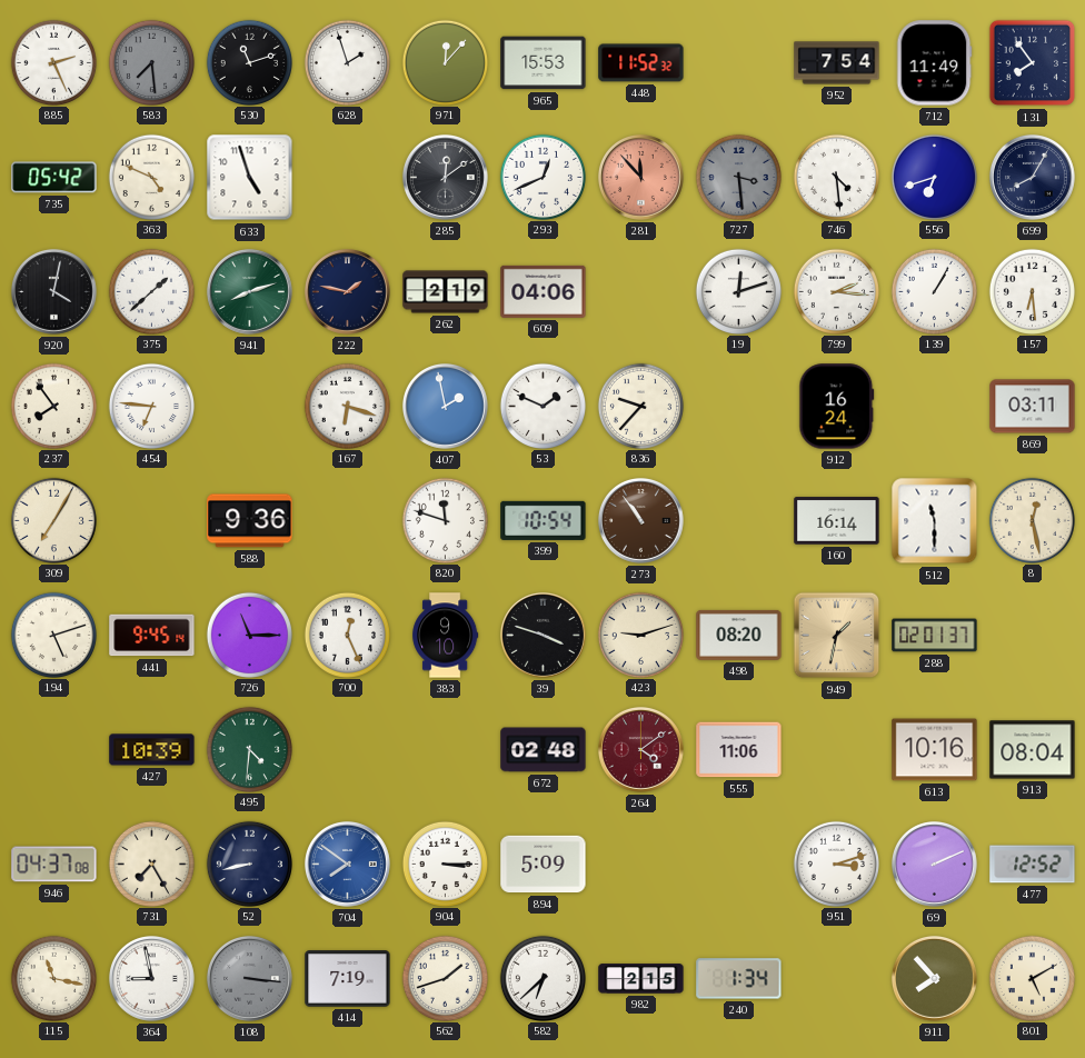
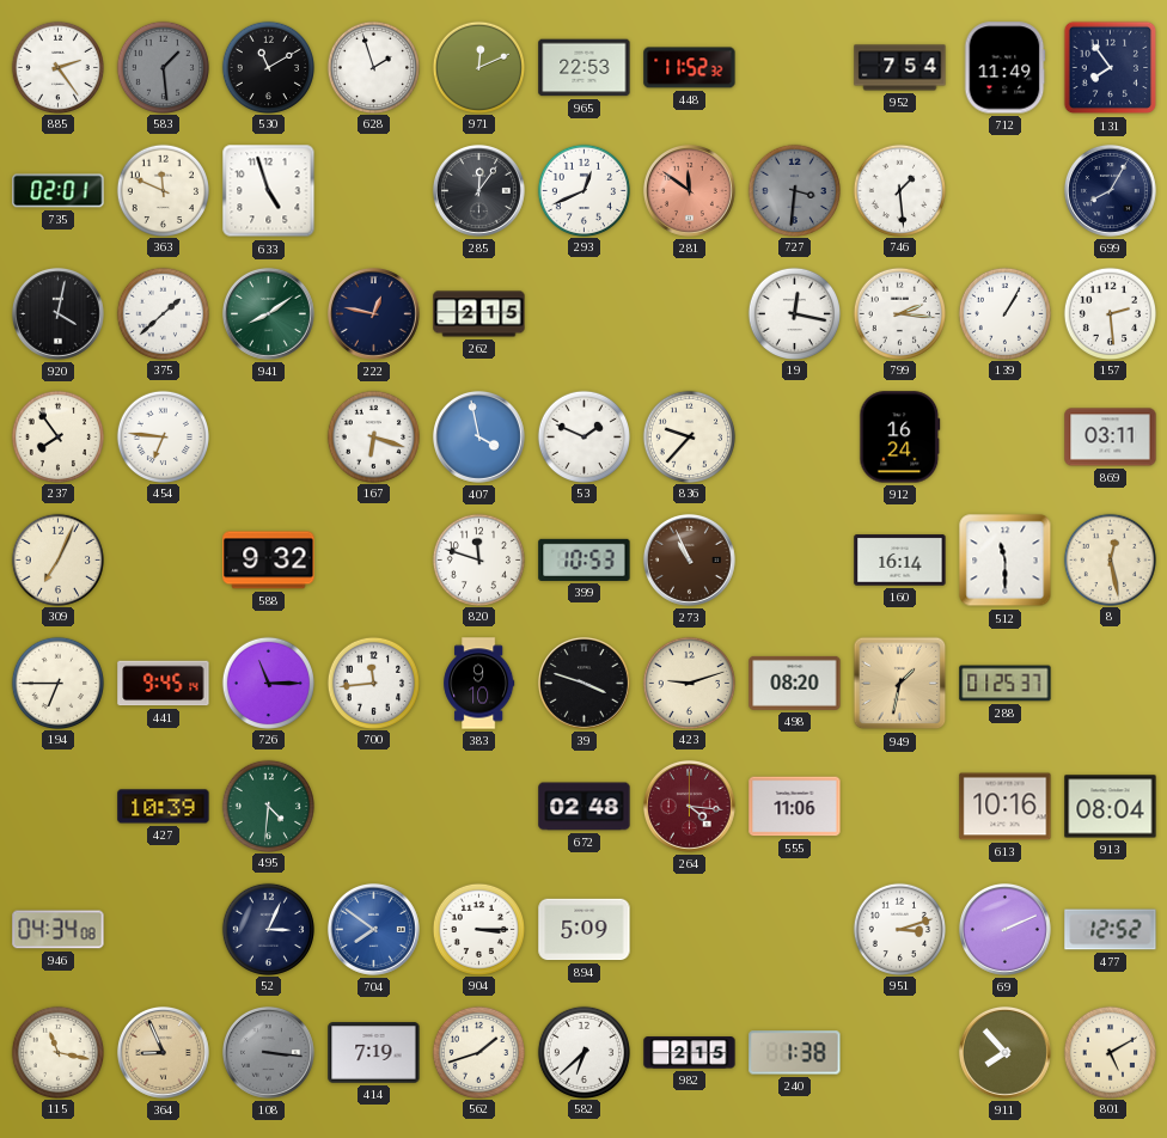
885: 2:26 -> 2:24 (57, 67)
583: 7:29 -> 1:29 (163, 67)
530: 11:12 -> 11:10 (268, 67)
971: 12:07 -> 12:11 (478, 67)
965: 15:53 -> 22:53 (585, 68)
735: 05:42 -> 02:01 (59, 191)
363: 4:49 -> 11:49 (163, 190)
285: 12:09 -> 12:06 (478, 190)
281: 11:53 -> 11:51 (689, 190)
727: 3:29 -> 3:31 (794, 190)
746: 4:29 -> 1:29 (899, 190)
556: 6:42 -> none (934, 177)
941: 8:12 -> 8:09 (268, 313)
222: 1:47 -> 12:47 (373, 313)
262: 2:19 -> 2:15 (479, 314)
609: 04:06 -> none (544, 291)
19: 12:12 -> 12:17 (794, 313)
157: 6:29 -> 2:29 (1110, 313)
407: 1:58 -> 3:58 (478, 436)
309: 7:05 -> 7:04 (57, 559)
588: 9:36 -> 9:32 (269, 561)
399: 10:54 -> 10:53 (585, 559)
273: 10:54 -> 10:56 (689, 559)
194: 5:12 -> 6:45 (57, 683)
700: 12:26 -> 11:44 (373, 683)
288: 02:01 -> 01:25 (1006, 684)
264: 4:09 -> 4:16 (689, 806)
946: 04:37 -> 04:34 (59, 930)
731: 7:25 -> none (151, 864)
52: 8:43 -> 3:04 (268, 929)
364: 8:58 -> 8:56 (163, 1052)
364 dial: white -> champagne (163, 1052)
240: 1:34 -> 1:38 (795, 1053)
